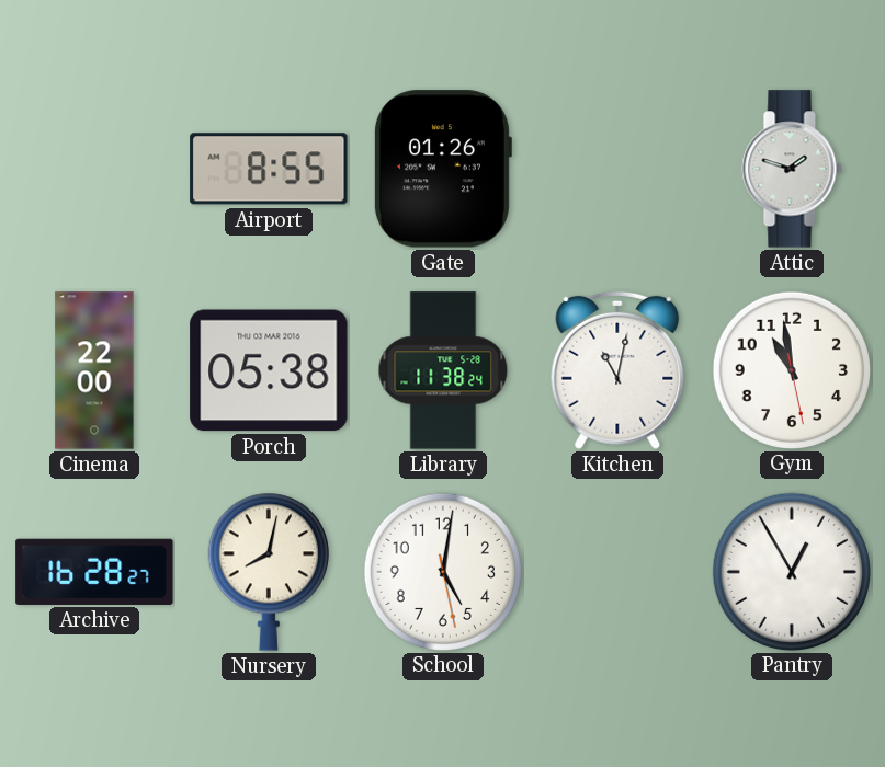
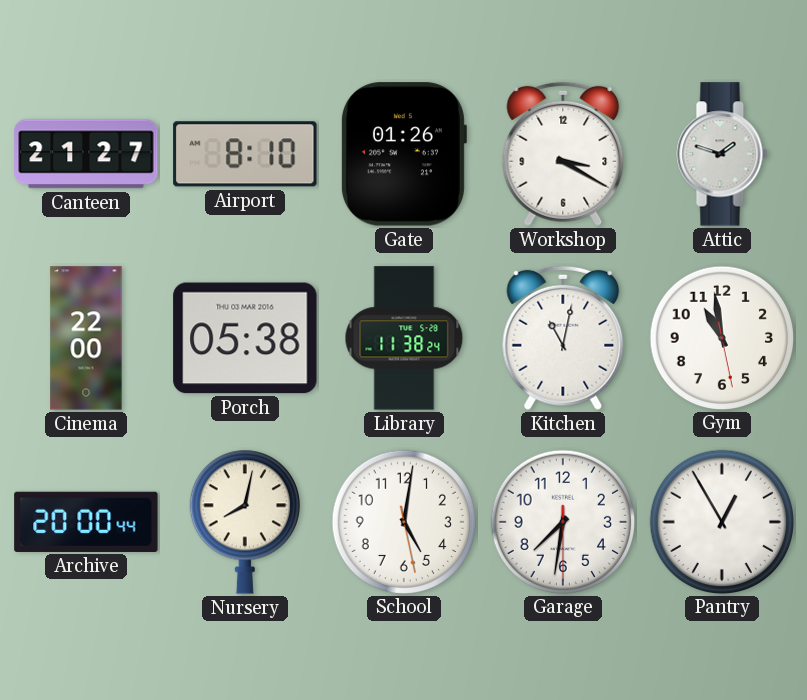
Canteen: none -> 21:27 (86, 154)
Airport: 8:55 -> 8:10 (245, 154)
Workshop: none -> 3:20 (563, 154)
Archive: 16:28 -> 20:00 (86, 522)
Garage: none -> 7:31 (562, 521)
